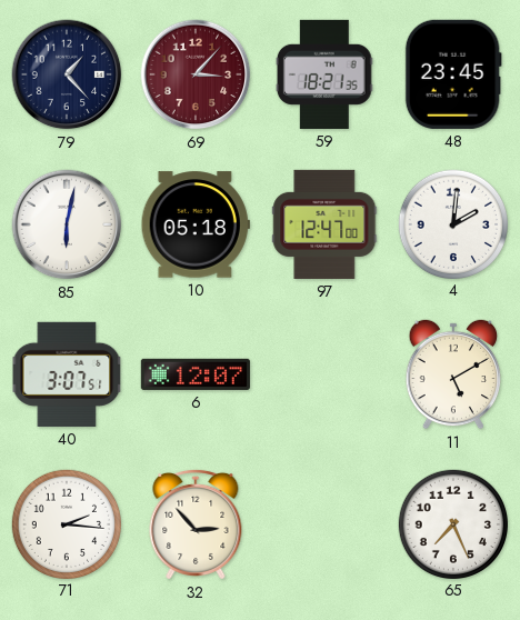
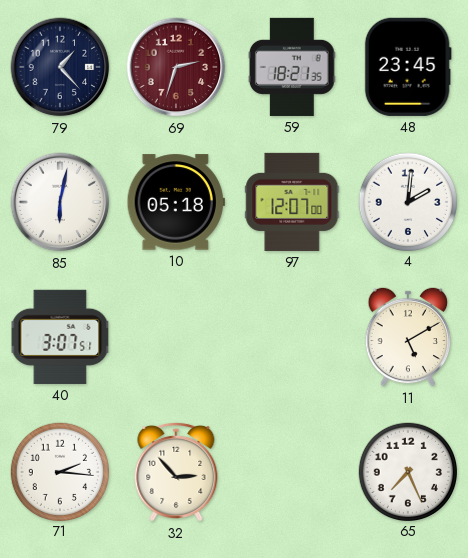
69: 3:07 -> 2:33 (176, 67)
97: 12:47 -> 12:07 (292, 202)
6: 12:07 -> none (196, 374)
